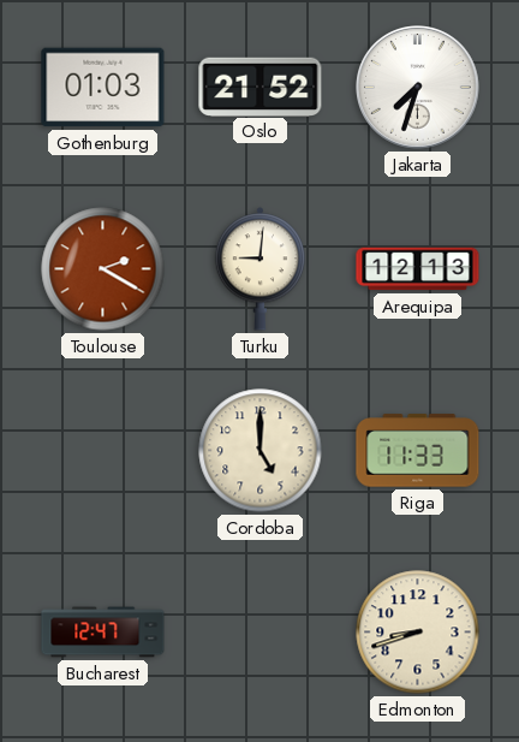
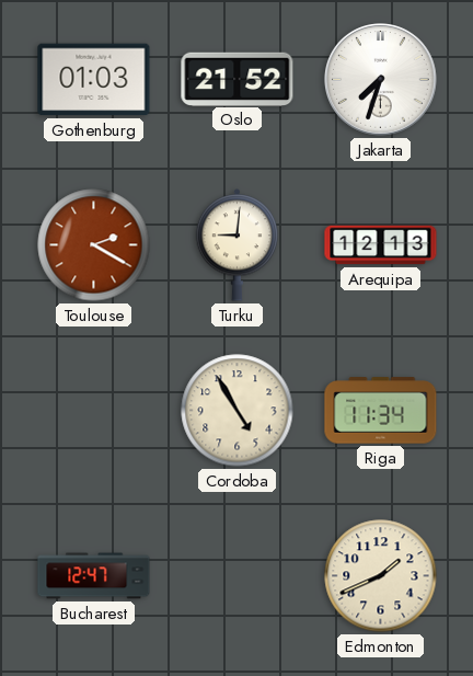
Cordoba: 5:00 -> 4:55 (238, 411)
Riga: 11:33 -> 11:34 (381, 411)
Edmonton: 8:42 -> 1:41 (381, 576)
